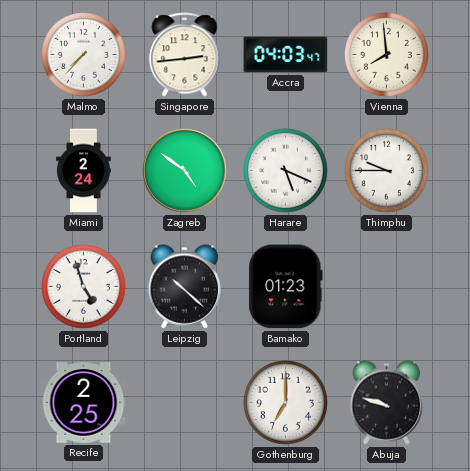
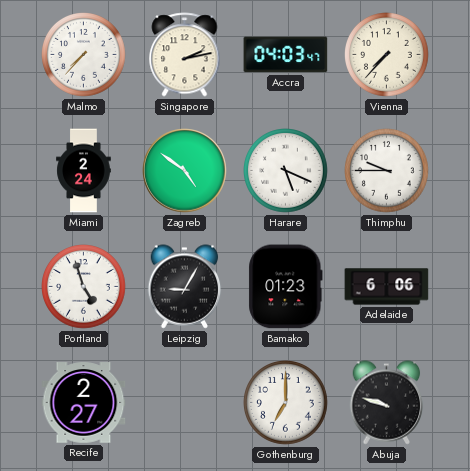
Singapore: 2:44 -> 2:13 (185, 55)
Vienna: 7:59 -> 7:37 (387, 55)
Leipzig: 10:22 -> 9:05 (185, 287)
Adelaide: none -> 6:06 (387, 287)
Recife: 2:25 -> 2:27 (84, 403)
